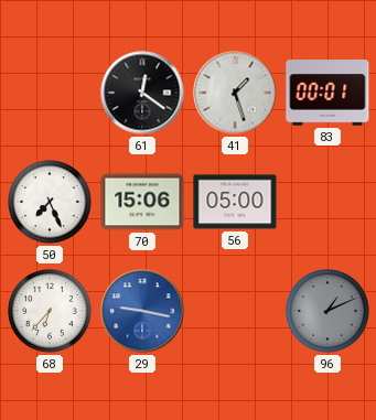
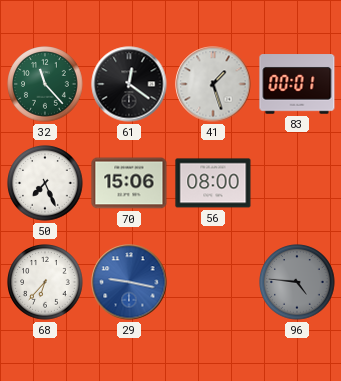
32: none -> 11:23 (45, 84)
56: 05:00 -> 08:00 (213, 183)
96: 1:11 -> 4:46 (297, 282)
